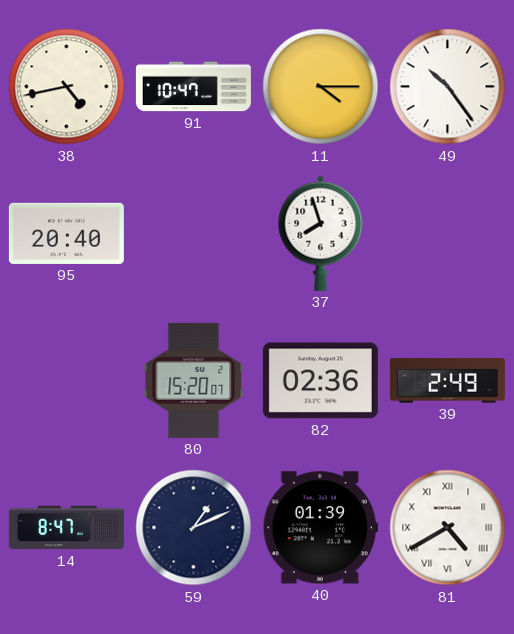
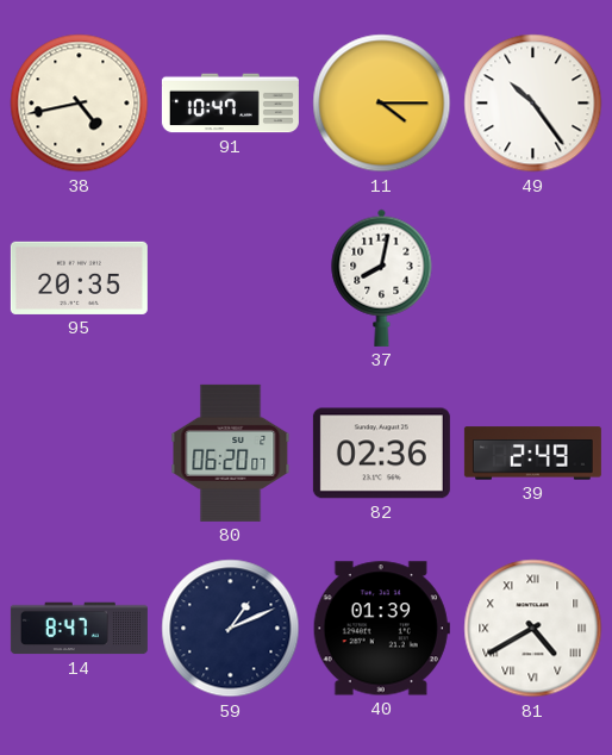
95: 20:40 -> 20:35 (79, 277)
37: 7:57 -> 8:02 (382, 277)
80: 15:20 -> 06:20 (231, 453)
